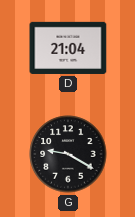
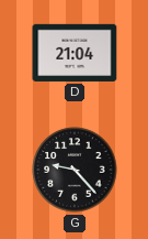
G: 9:20 -> 9:23 (75, 170)
